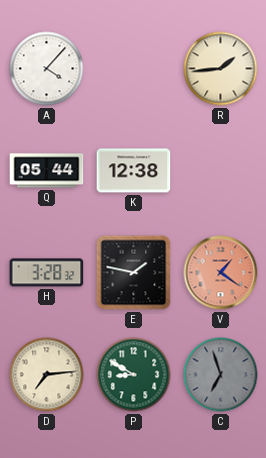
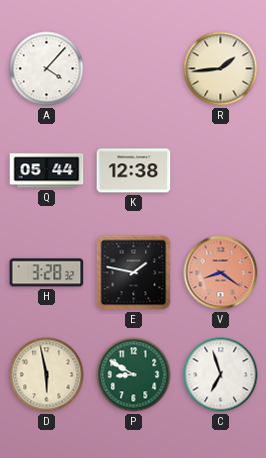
V: 1:21 -> 8:21 (221, 273)
D: 7:14 -> 5:58 (47, 375)
C dial: grey -> white (221, 375)
